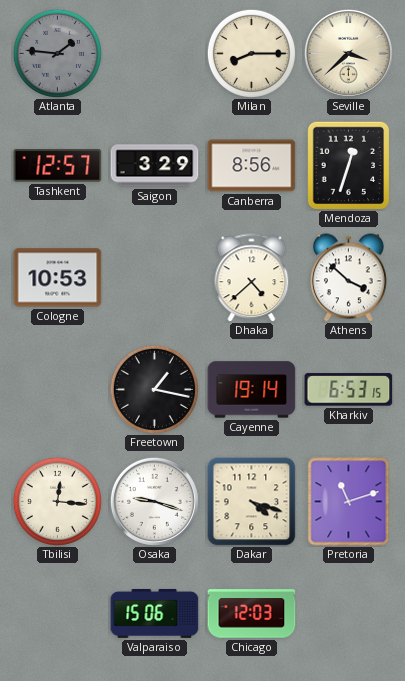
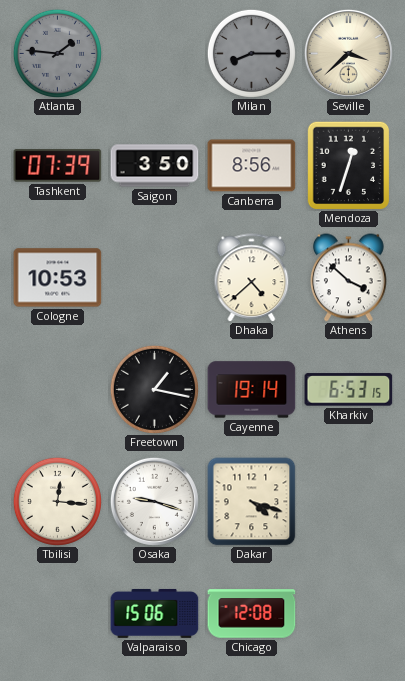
Milan dial: cream -> grey (251, 53)
Tashkent: 12:57 -> 07:39 (58, 166)
Saigon: 3:29 -> 3:50 (155, 166)
Pretoria: 11:12 -> none (349, 502)
Chicago: 12:03 -> 12:08 (252, 614)
